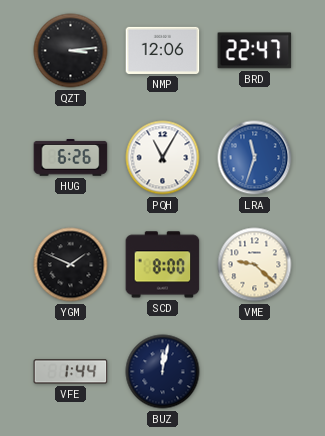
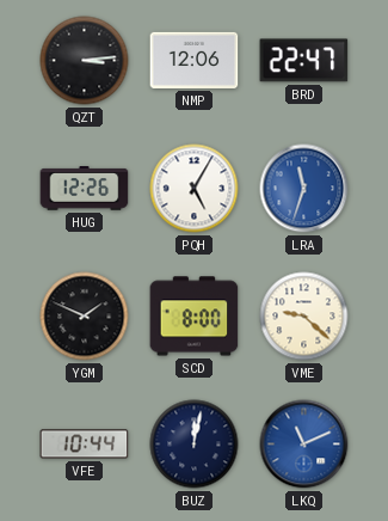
HUG: 6:26 -> 12:26 (85, 189)
PQH: 11:05 -> 5:05 (195, 189)
VFE: 1:44 -> 10:44 (85, 445)
LKQ: none -> 11:11 (304, 445)
